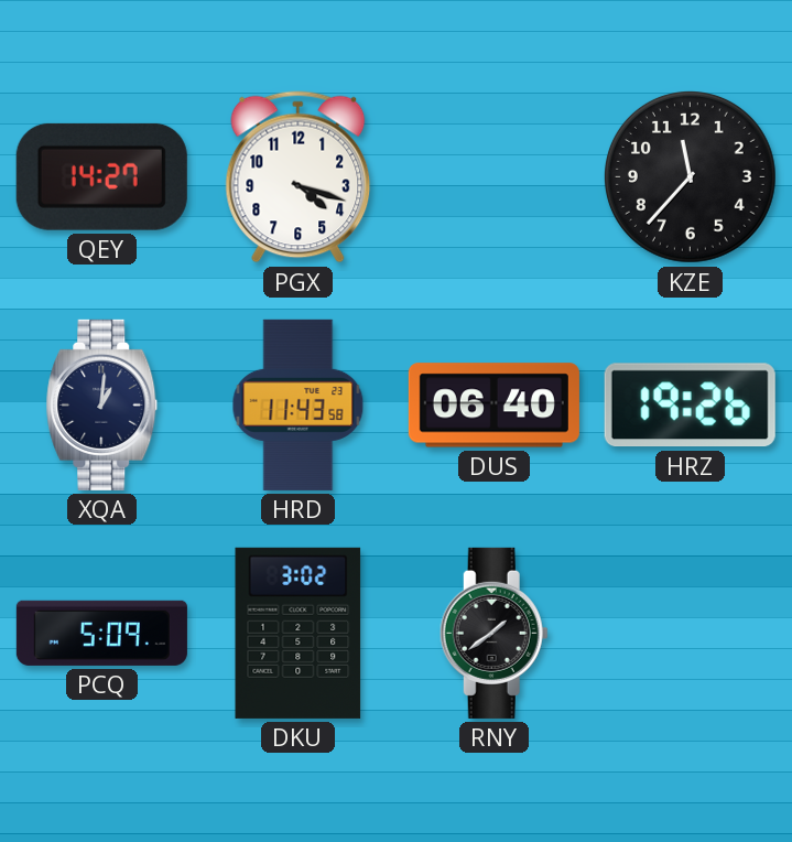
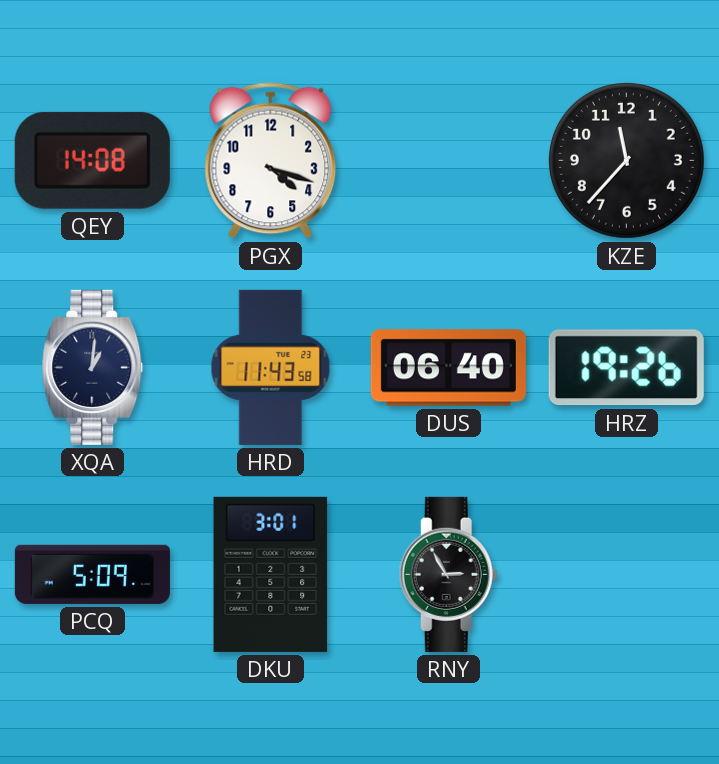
QEY: 14:27 -> 14:08 (92, 160)
DKU: 3:02 -> 3:01 (271, 574)
RNY: 1:39 -> 2:55 (448, 574)
